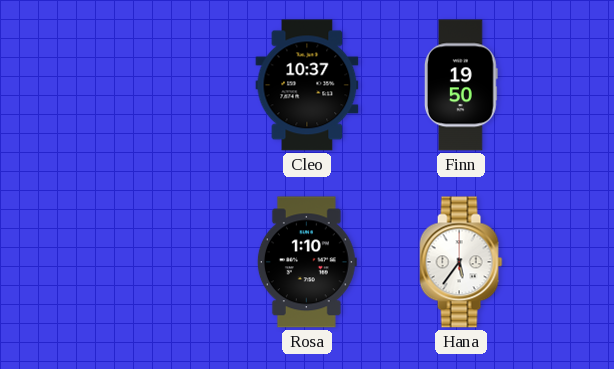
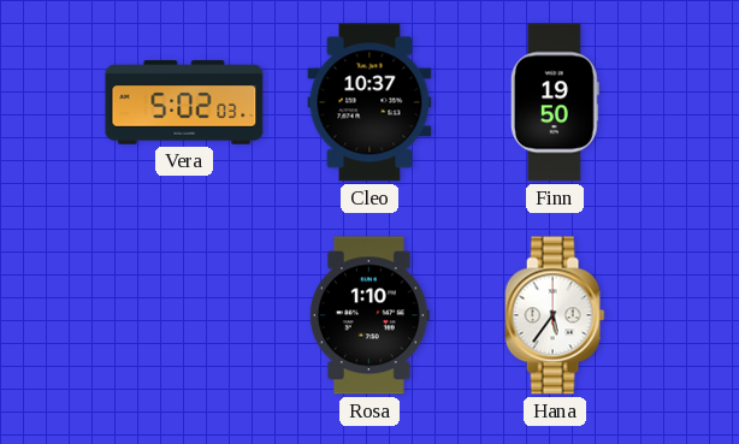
Vera: none -> 5:02 (184, 102)
